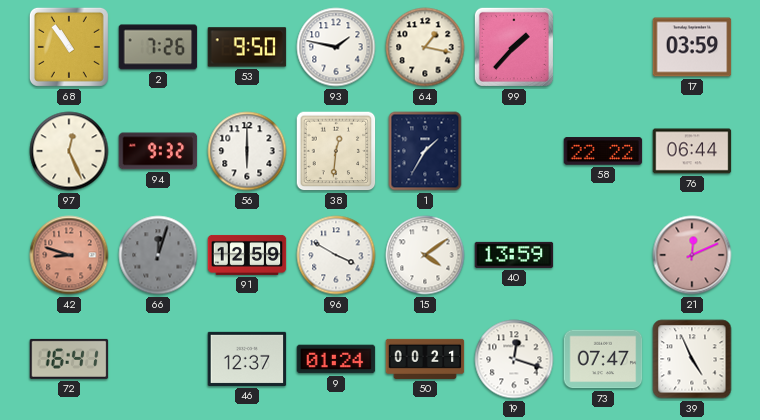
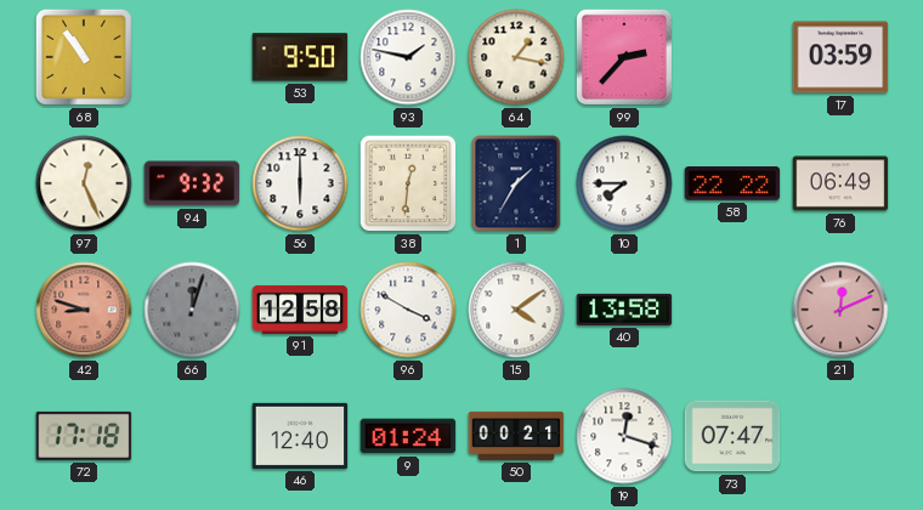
2: 7:26 -> none (158, 47)
99: 1:37 -> 2:37 (624, 57)
10: none -> 7:45 (624, 183)
76: 06:44 -> 06:49 (840, 183)
91: 12:59 -> 12:58 (300, 310)
40: 13:59 -> 13:58 (624, 310)
72: 16:41 -> 17:18 (84, 436)
46: 12:37 -> 12:40 (300, 436)
39: 4:56 -> none (692, 359)
